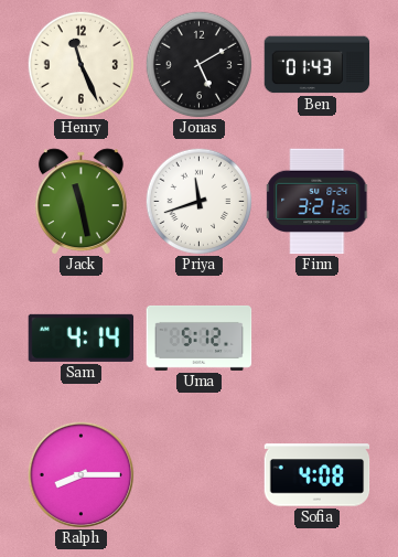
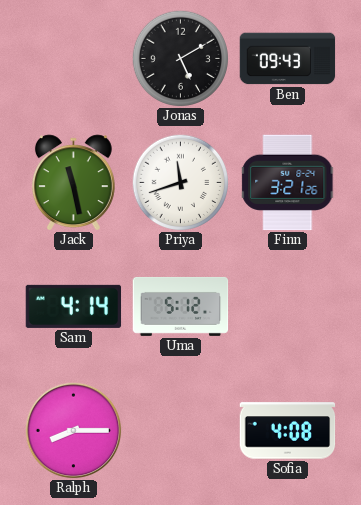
Henry: 11:26 -> none (80, 64)
Ben: 01:43 -> 09:43 (288, 59)
